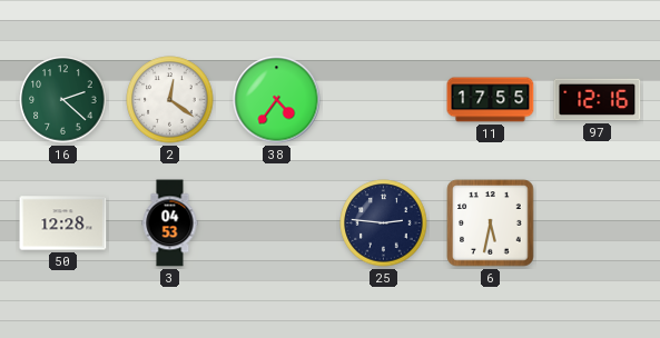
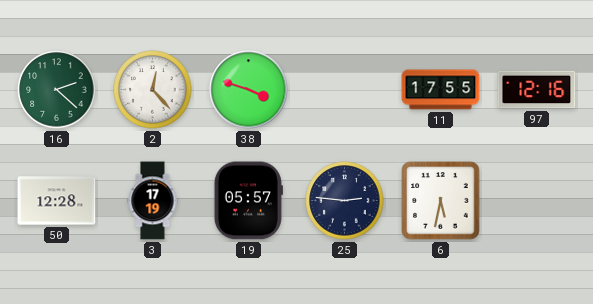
2: 12:21 -> 12:23 (153, 90)
38: 4:36 -> 3:48 (249, 90)
3: 04:53 -> 17:19 (153, 201)
19: none -> 05:57 (248, 201)
